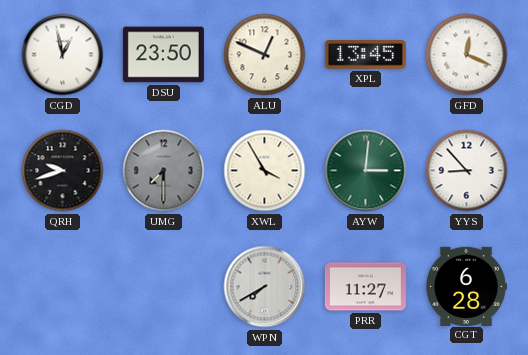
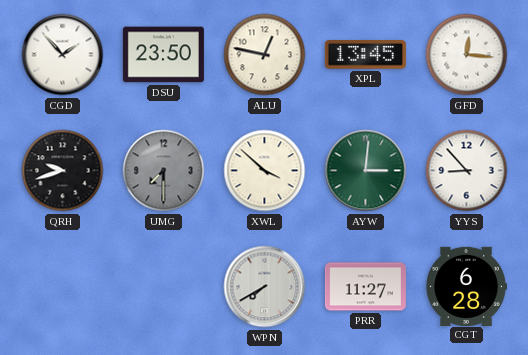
CGD: 12:58 -> 1:53 (63, 55)
ALU: 12:49 -> 12:47 (265, 55)
GFD: 12:19 -> 12:16 (467, 55)
XWL: 3:55 -> 3:52 (265, 171)
